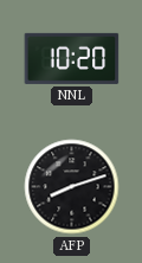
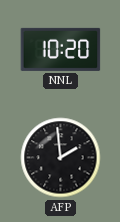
AFP: 8:12 -> 1:59 (61, 158)
